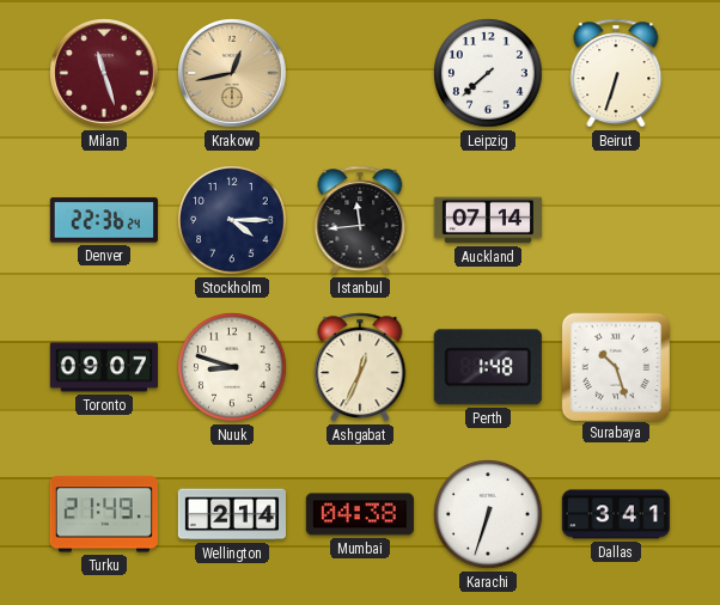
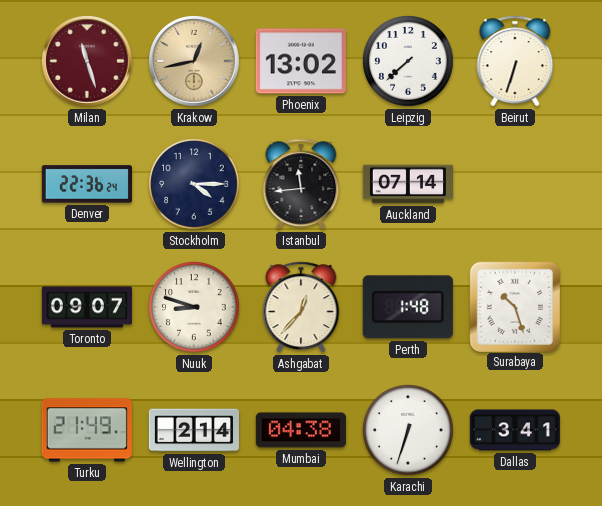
Phoenix: none -> 13:02 (301, 61)
Ashgabat: 12:34 -> 12:37 (301, 307)
